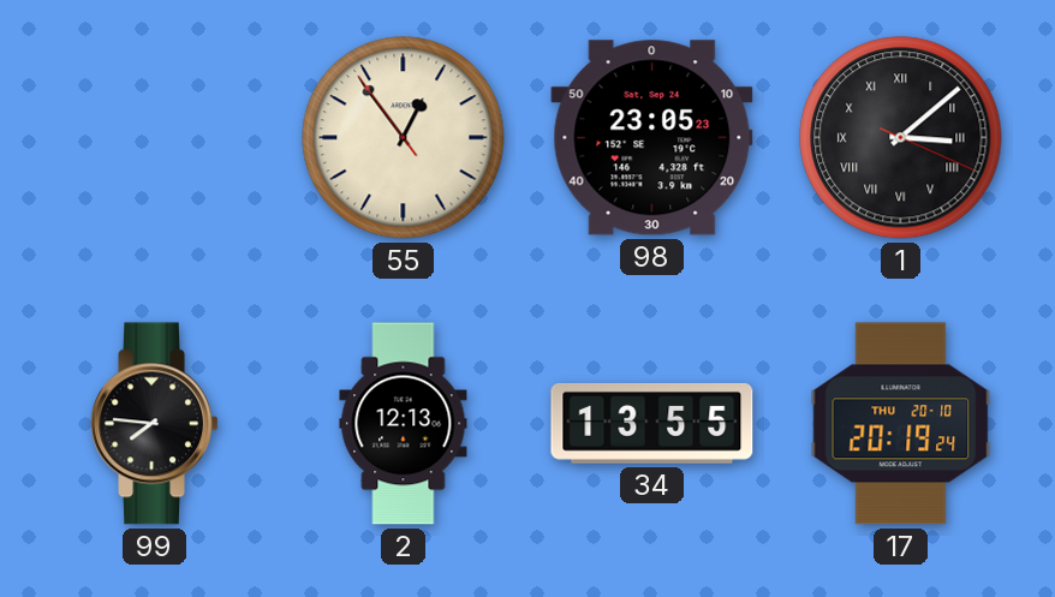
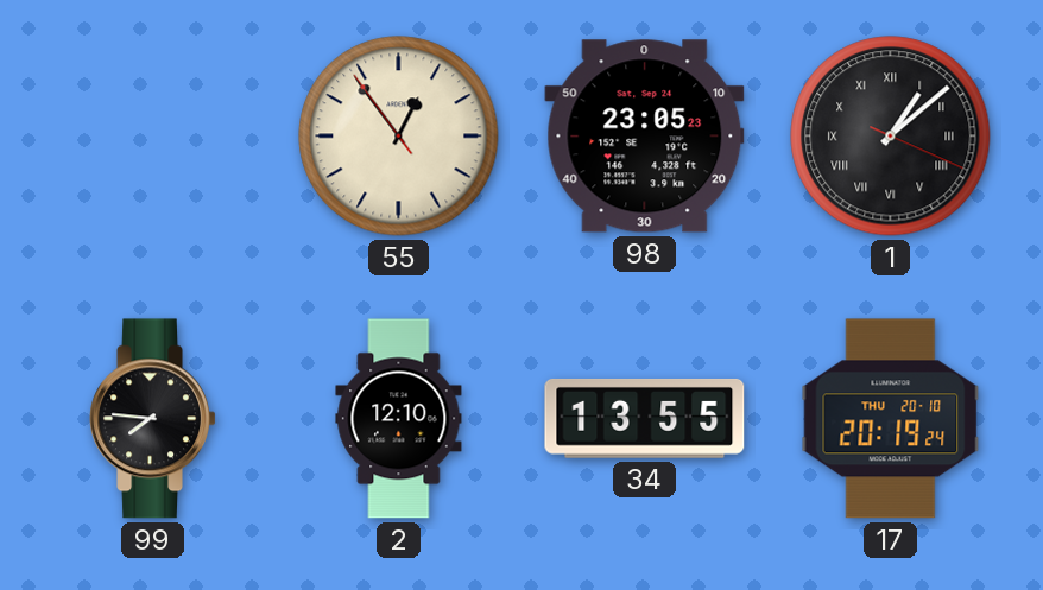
1: 3:08 -> 1:08 (891, 137)
2: 12:13 -> 12:10 (399, 419)
